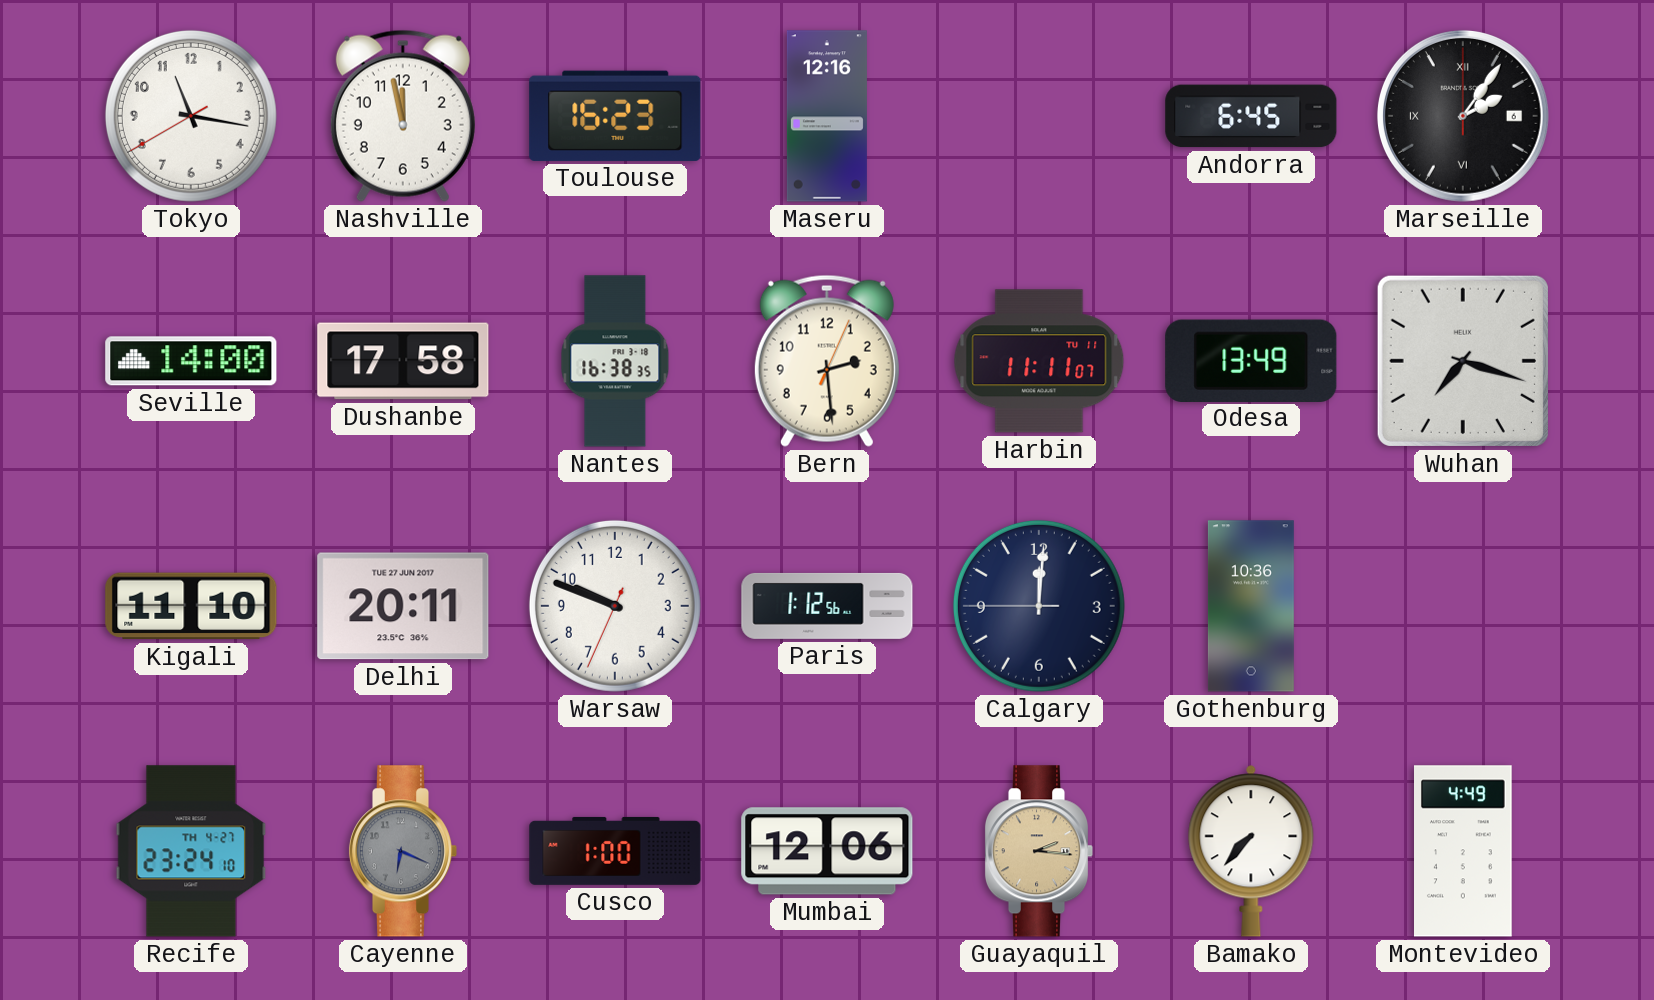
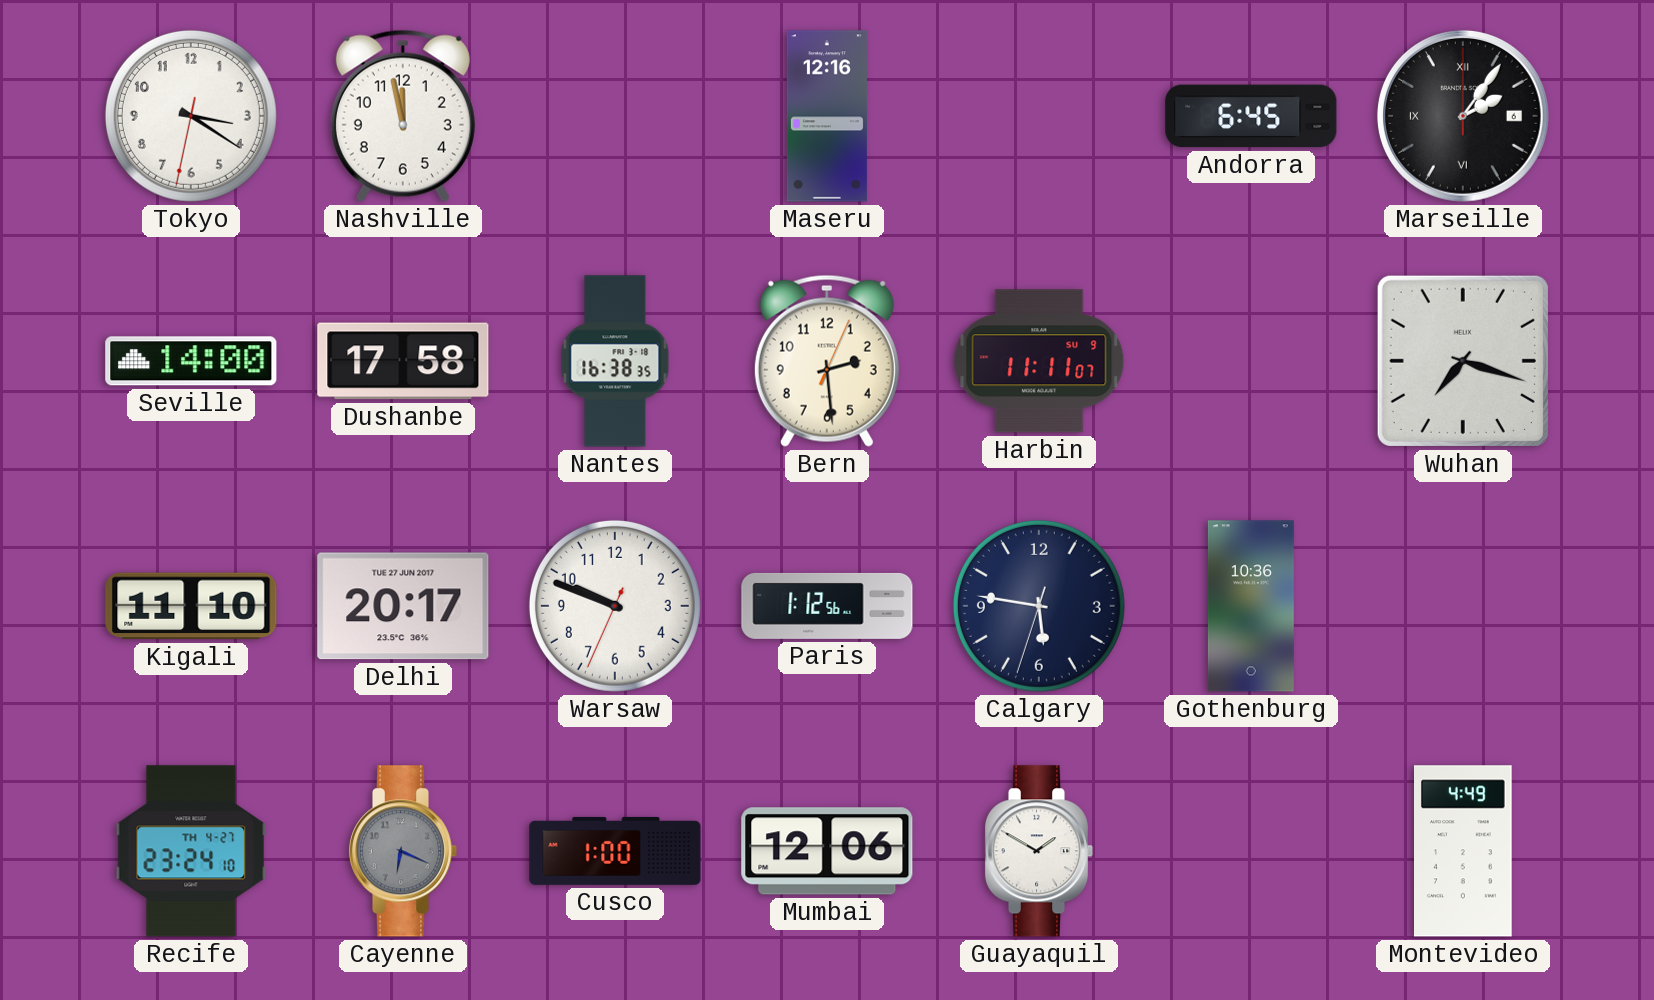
Tokyo: 11:16 -> 3:20 (191, 116)
Toulouse: 16:23 -> none (615, 116)
Harbin date: TU 11 -> SU 9 (1039, 361)
Odesa: 13:49 -> none (1251, 360)
Delhi: 20:11 -> 20:17 (403, 606)
Calgary: 12:00 -> 5:46 (1039, 606)
Guayaquil: 2:16 -> 1:50 (1039, 851)
Guayaquil dial: champagne -> white (1039, 851)
Bamako: 7:37 -> none (1251, 851)
